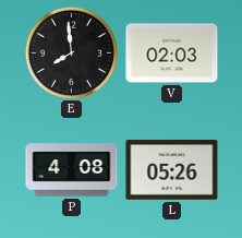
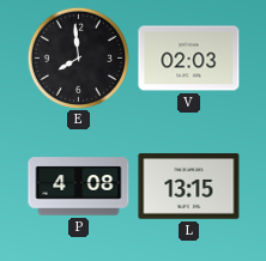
L: 05:26 -> 13:15 (189, 187)
